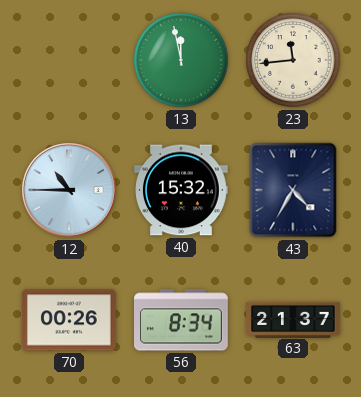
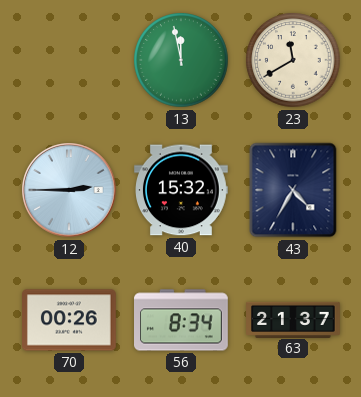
23: 11:44 -> 11:40 (293, 60)
12: 10:45 -> 2:45 (70, 191)
